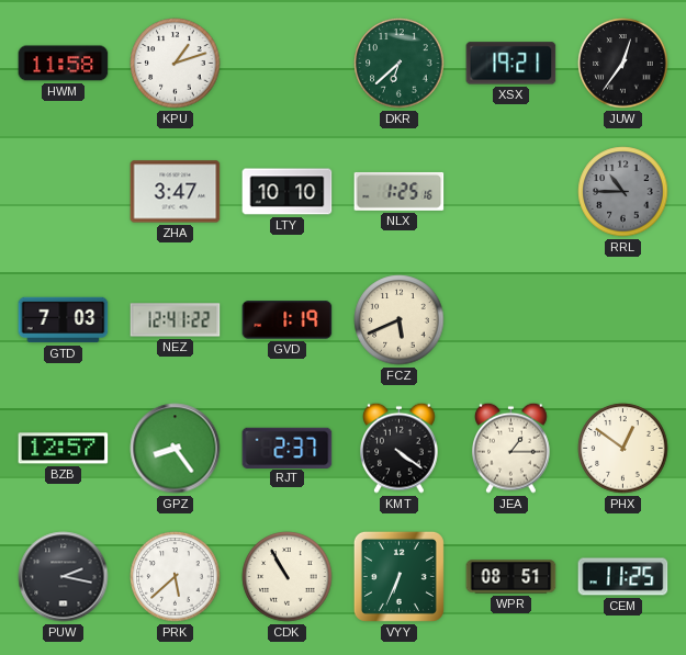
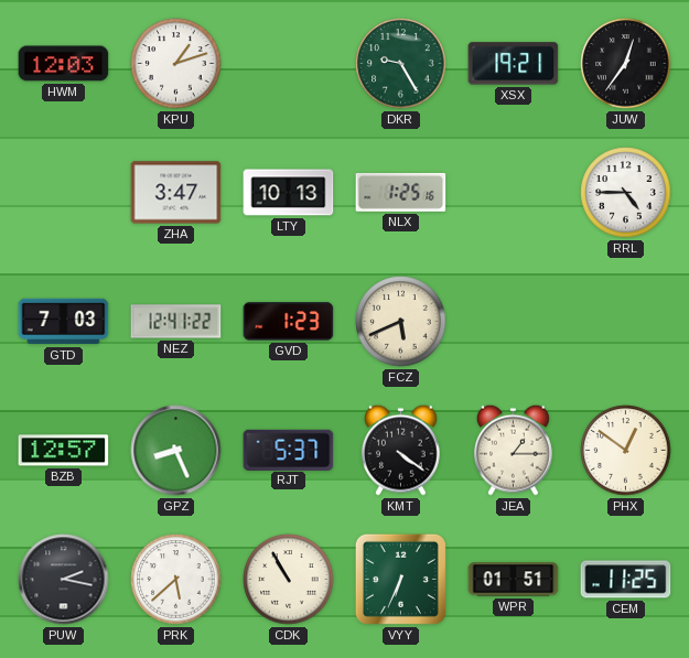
HWM: 11:58 -> 12:03 (64, 64)
DKR: 6:38 -> 9:25 (401, 64)
LTY: 10:10 -> 10:13 (289, 193)
RRL: 10:45 -> 4:45 (626, 193)
RRL dial: grey -> white (626, 193)
GVD: 1:19 -> 1:23 (289, 322)
GPZ: 8:24 -> 8:26 (176, 451)
RJT: 2:37 -> 5:37 (289, 450)
WPR: 08:51 -> 01:51 (514, 580)
